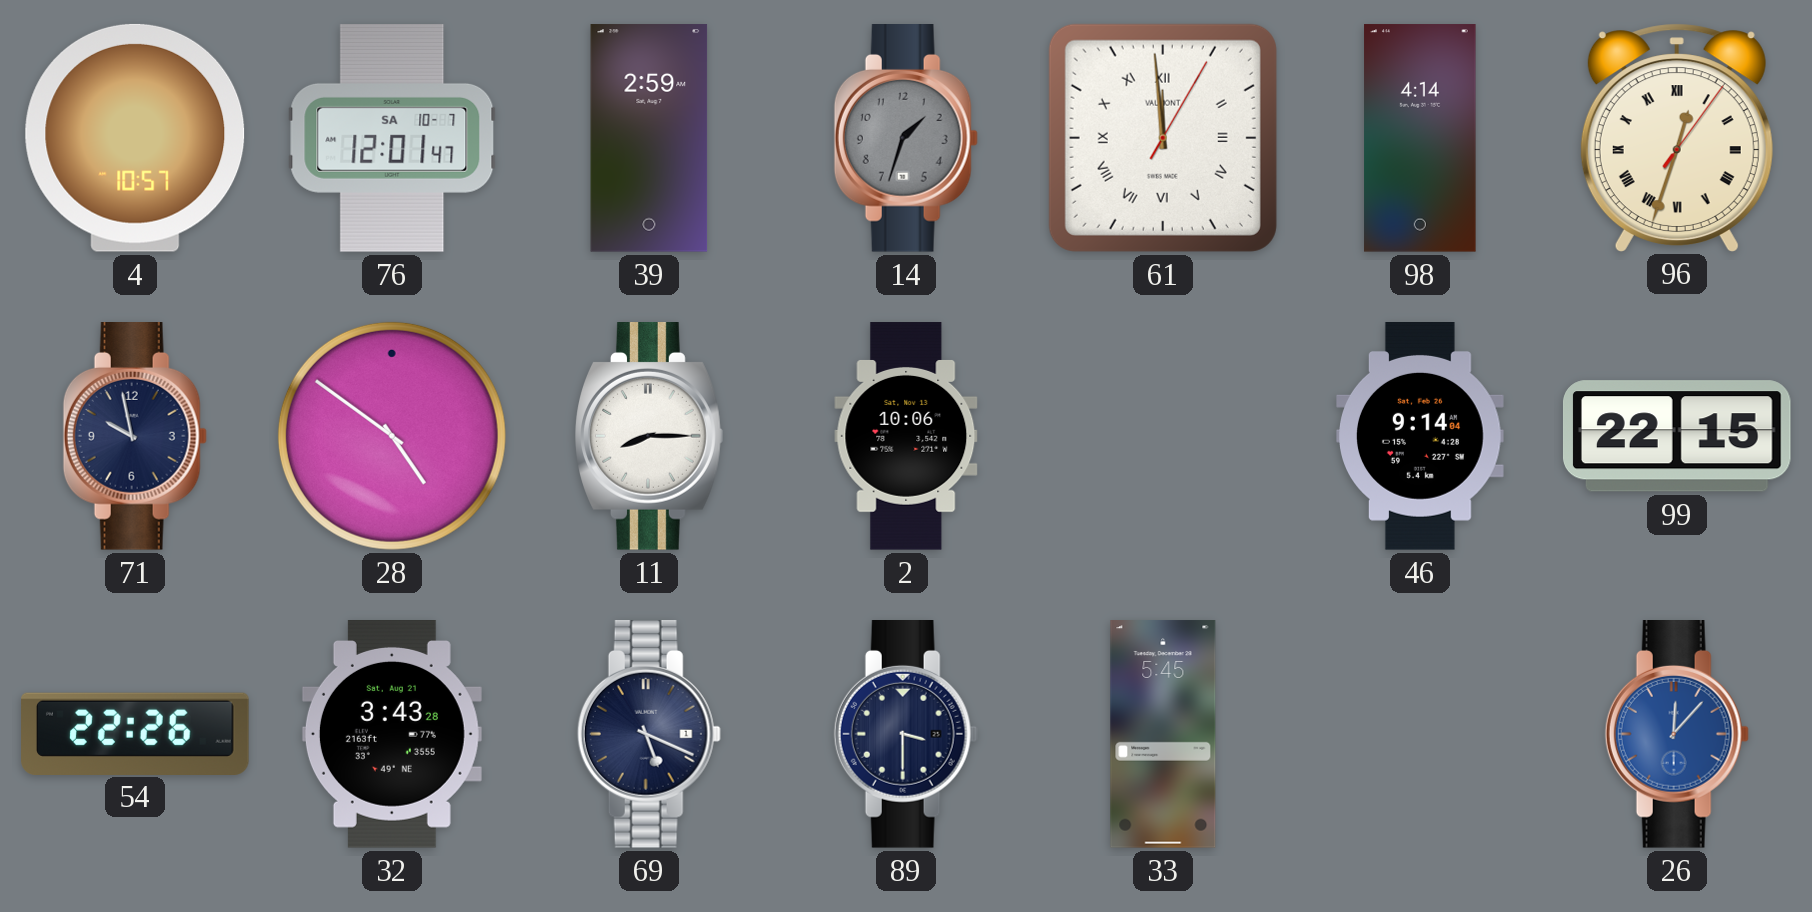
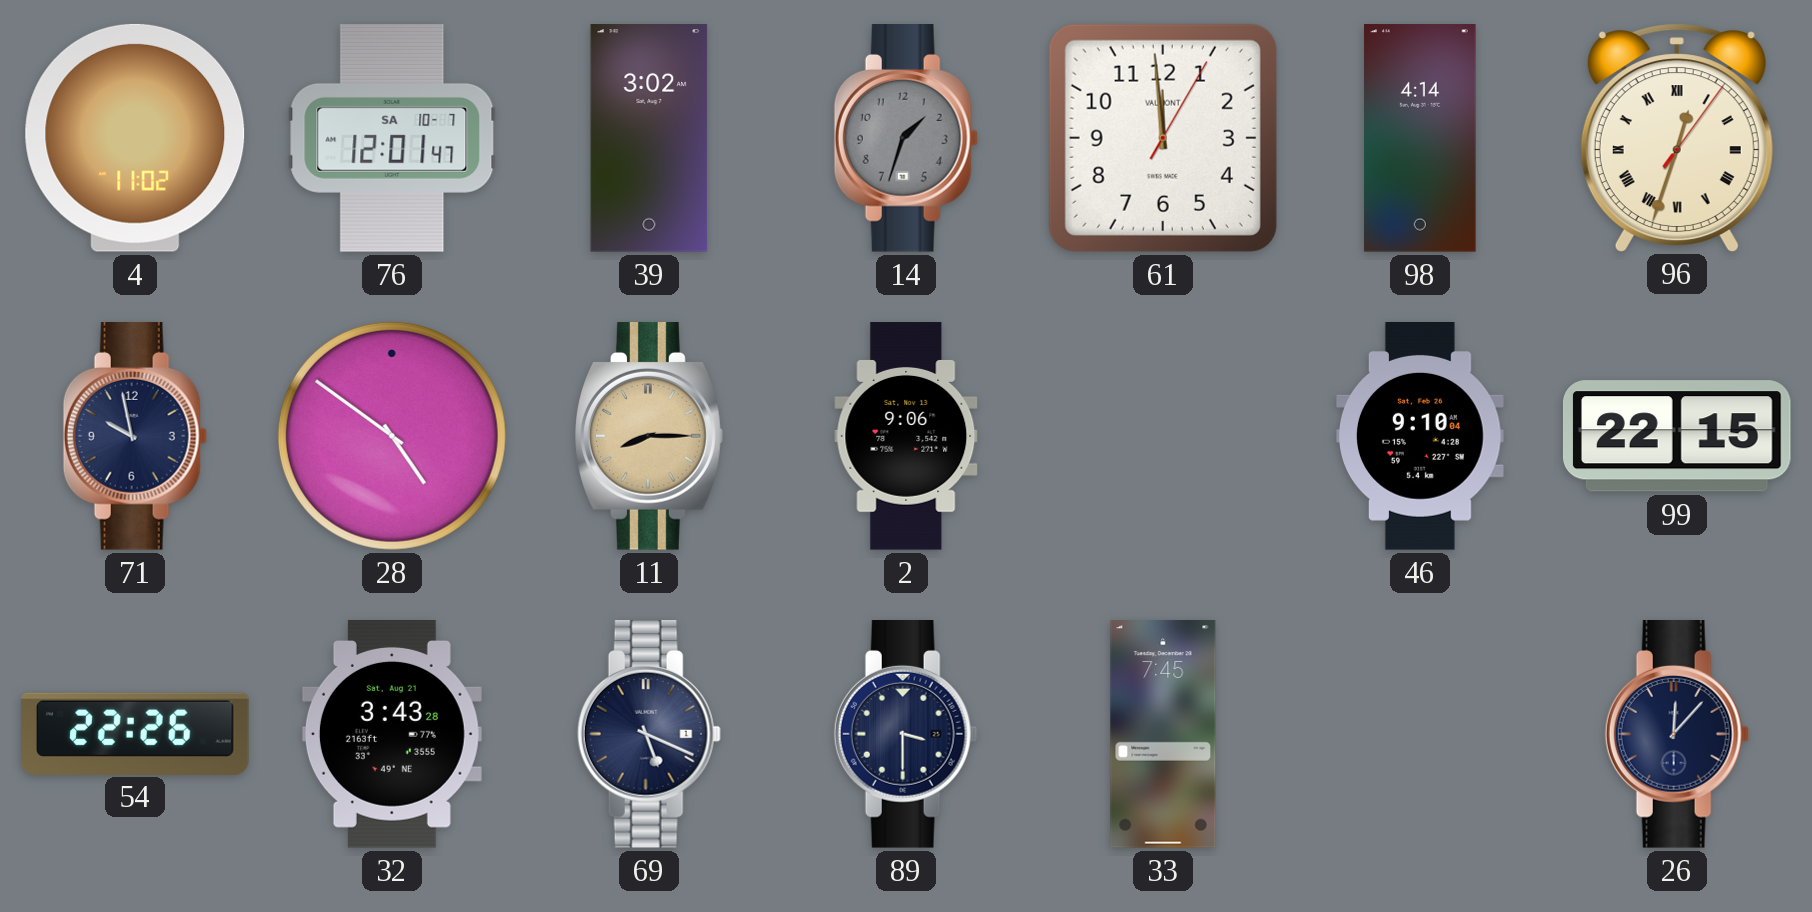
4: 10:57 -> 11:02 (135, 138)
39: 2:59 -> 3:02 (649, 138)
61 numerals: Roman -> Arabic (1163, 138)
11 dial: white -> champagne (649, 437)
2: 10:06 -> 9:06 (906, 436)
46: 9:14 -> 9:10 (1421, 437)
33: 5:45 -> 7:45 (1163, 734)
26 dial: blue -> navy (1677, 735)
